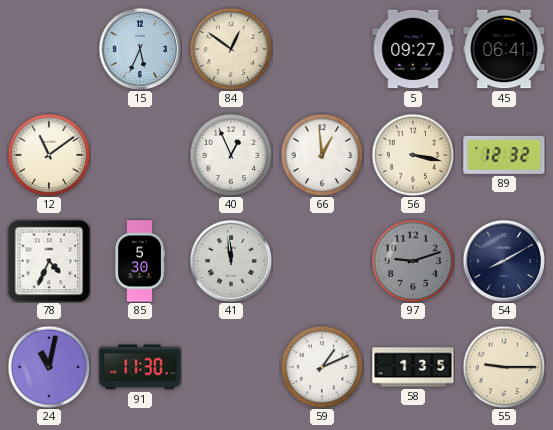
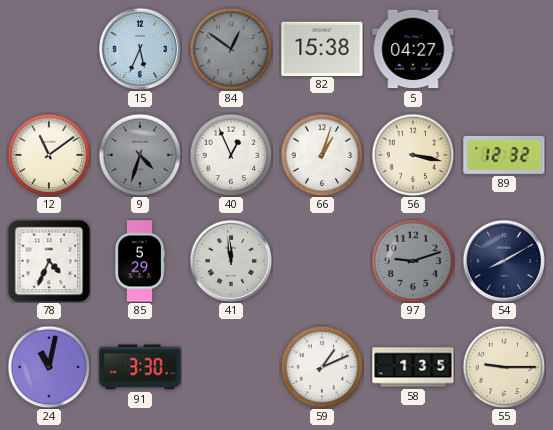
84 dial: cream -> grey (231, 49)
82: none -> 15:38 (322, 48)
5: 09:27 -> 04:27 (413, 49)
45: 06:41 -> none (504, 49)
9: none -> 4:33 (140, 155)
66: 12:59 -> 1:03 (322, 155)
85: 5:30 -> 5:29 (140, 261)
91: 11:30 -> 3:30 (140, 367)
